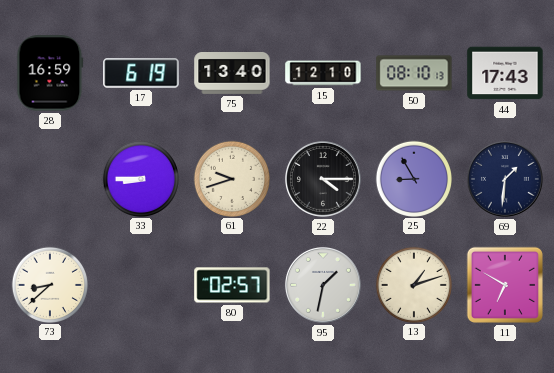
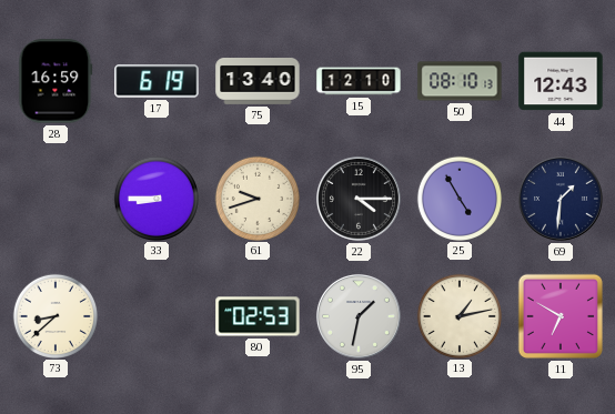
44: 17:43 -> 12:43 (561, 81)
25: 8:55 -> 4:55 (458, 198)
80: 02:57 -> 02:53 (258, 316)
13: 1:12 -> 1:13 (458, 315)
